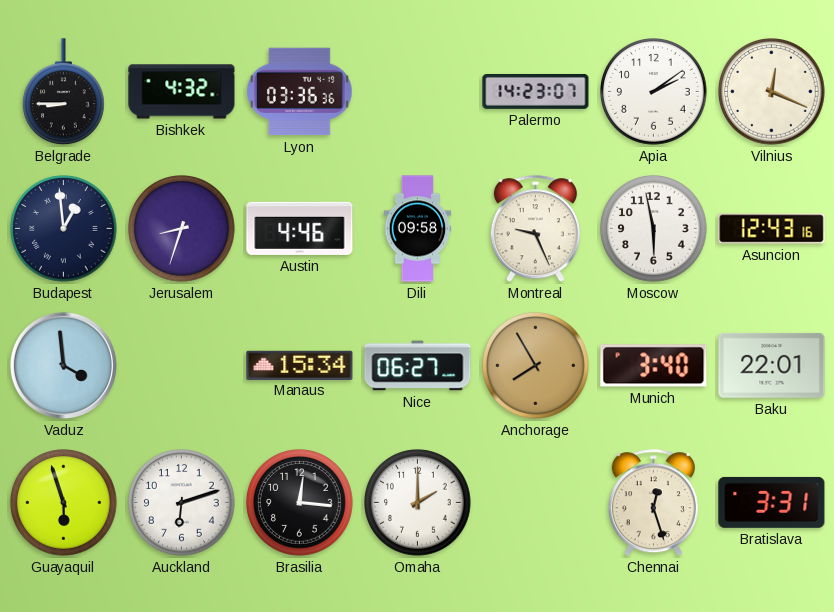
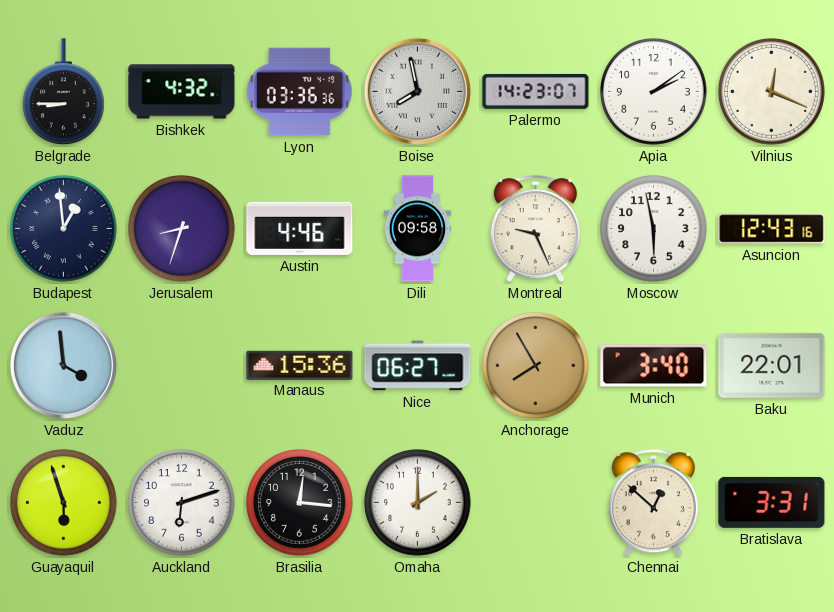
Boise: none -> 7:58 (417, 91)
Manaus: 15:34 -> 15:36 (300, 365)
Chennai: 12:27 -> 12:52 (653, 503)
